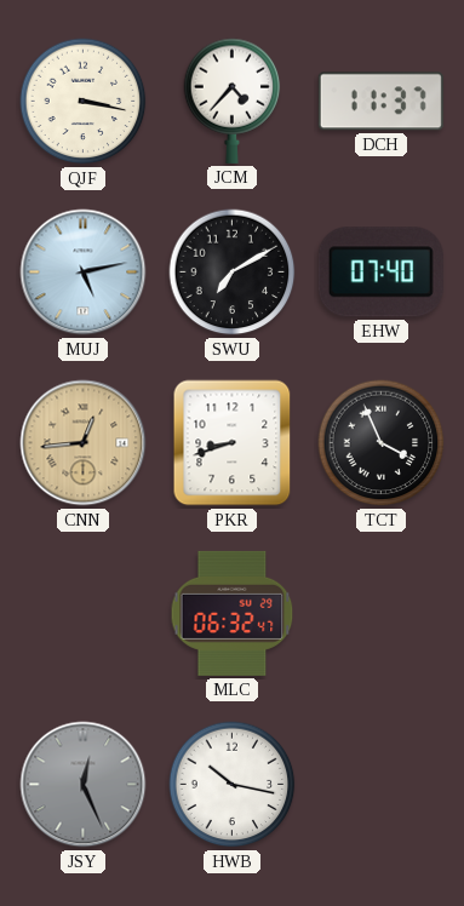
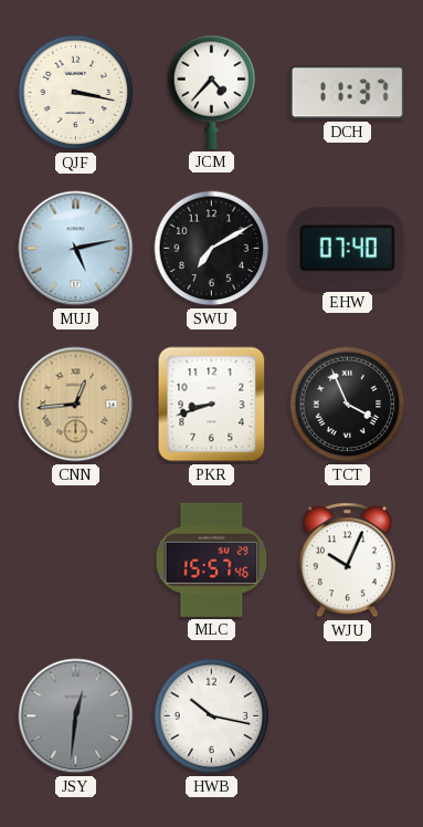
MLC: 06:32 -> 15:57 (212, 559)
WJU: none -> 10:04 (347, 561)
JSY: 12:26 -> 12:31 (76, 716)
